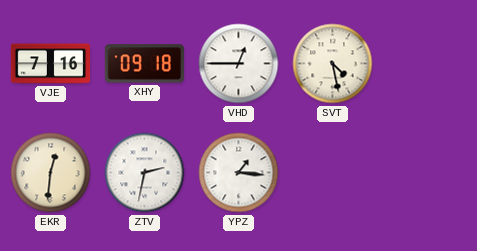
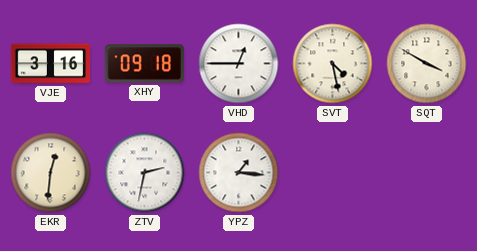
VJE: 7:16 -> 3:16 (50, 64)
SQT: none -> 3:50 (427, 64)
